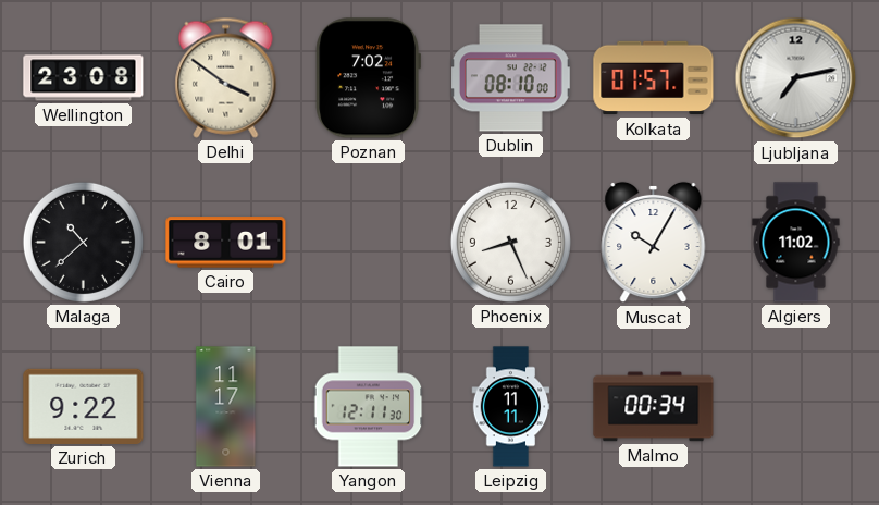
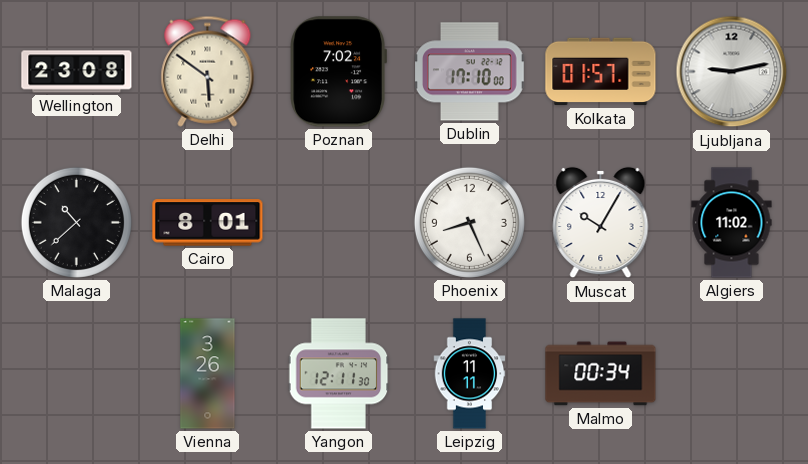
Delhi: 3:51 -> 5:51 (208, 71)
Dublin: 08:10 -> 17:10 (469, 72)
Ljubljana: 7:13 -> 9:13 (732, 72)
Zurich: 9:22 -> none (84, 406)
Vienna: 11:17 -> 3:26 (208, 374)
